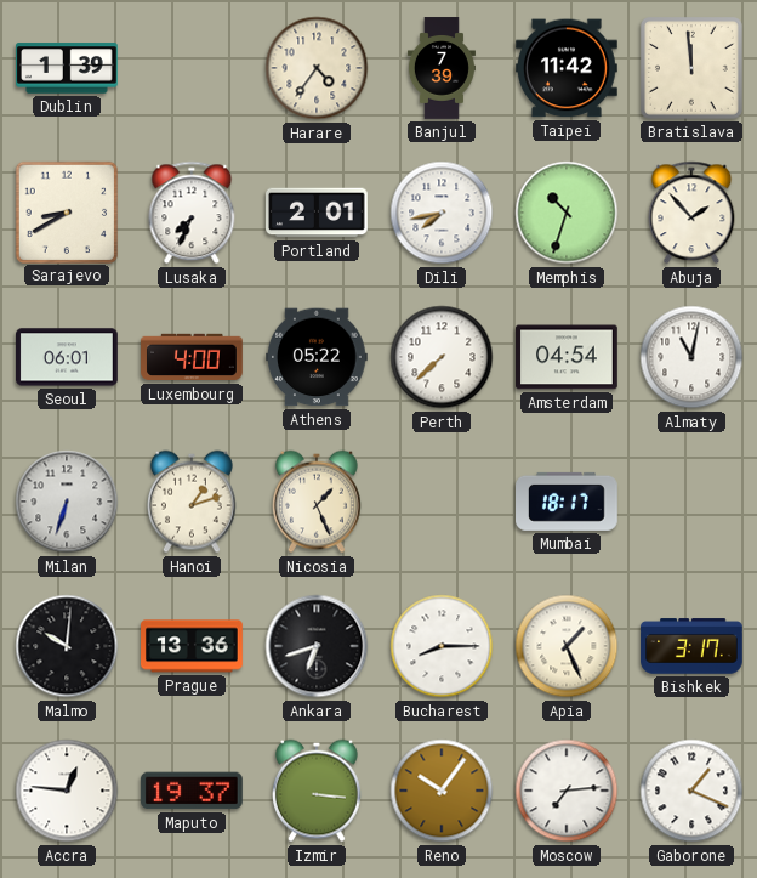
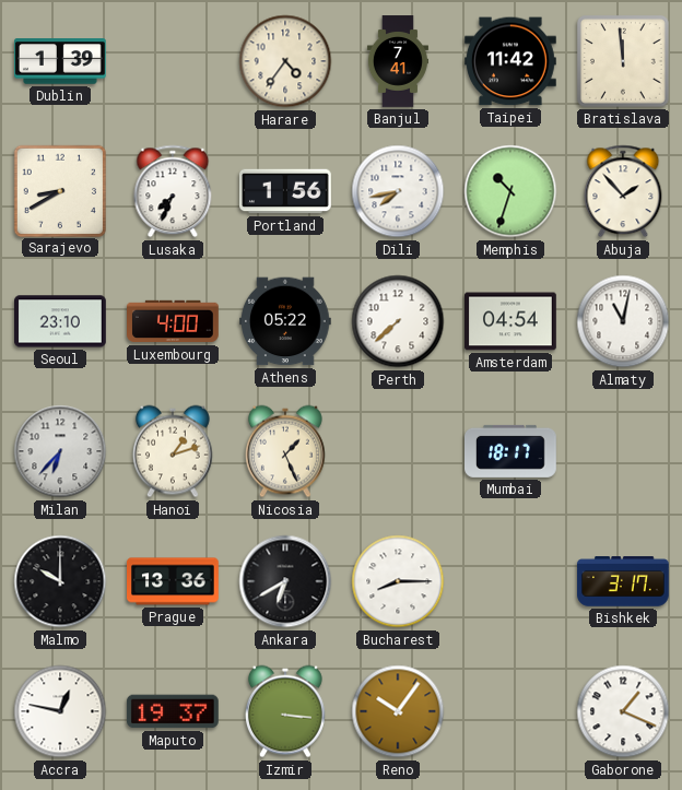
Banjul: 7:39 -> 7:41 (398, 61)
Portland: 2:01 -> 1:56 (286, 191)
Seoul: 06:01 -> 23:10 (61, 321)
Milan: 6:33 -> 6:37 (60, 451)
Malmo: 10:01 -> 10:00 (60, 581)
Ankara: 6:42 -> 6:40 (285, 581)
Apia: 1:26 -> none (567, 646)
Accra: 12:46 -> 12:47 (60, 711)
Moscow: 7:14 -> none (567, 791)
